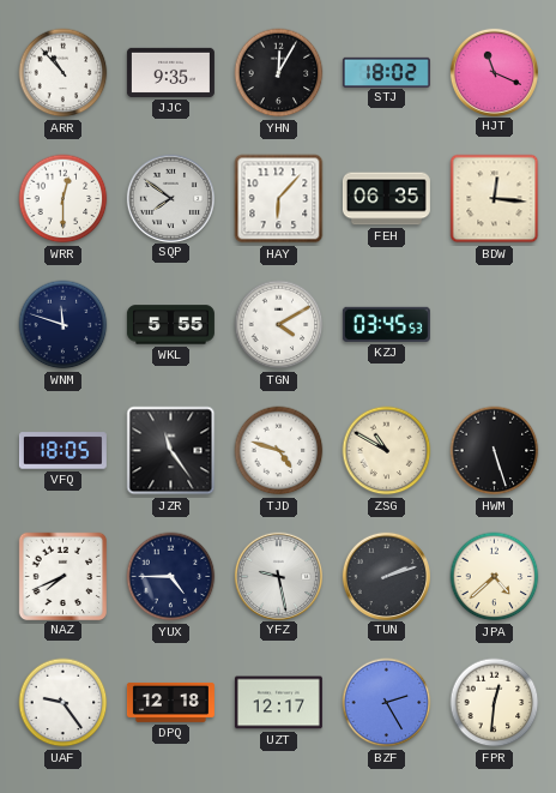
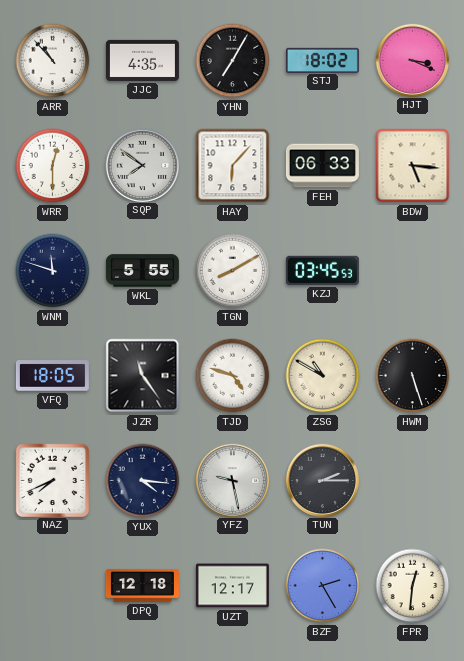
JJC: 9:35 -> 4:35 (142, 60)
YHN: 12:05 -> 7:05 (233, 61)
HJT: 11:19 -> 3:19 (412, 60)
FEH: 06:35 -> 06:33 (322, 166)
BDW: 12:16 -> 5:16 (413, 166)
TGN: 4:10 -> 8:10 (233, 271)
YUX: 4:45 -> 4:16 (143, 481)
TUN: 2:12 -> 2:15 (322, 480)
JPA: 4:38 -> none (495, 577)
UAF: 9:24 -> none (64, 703)
